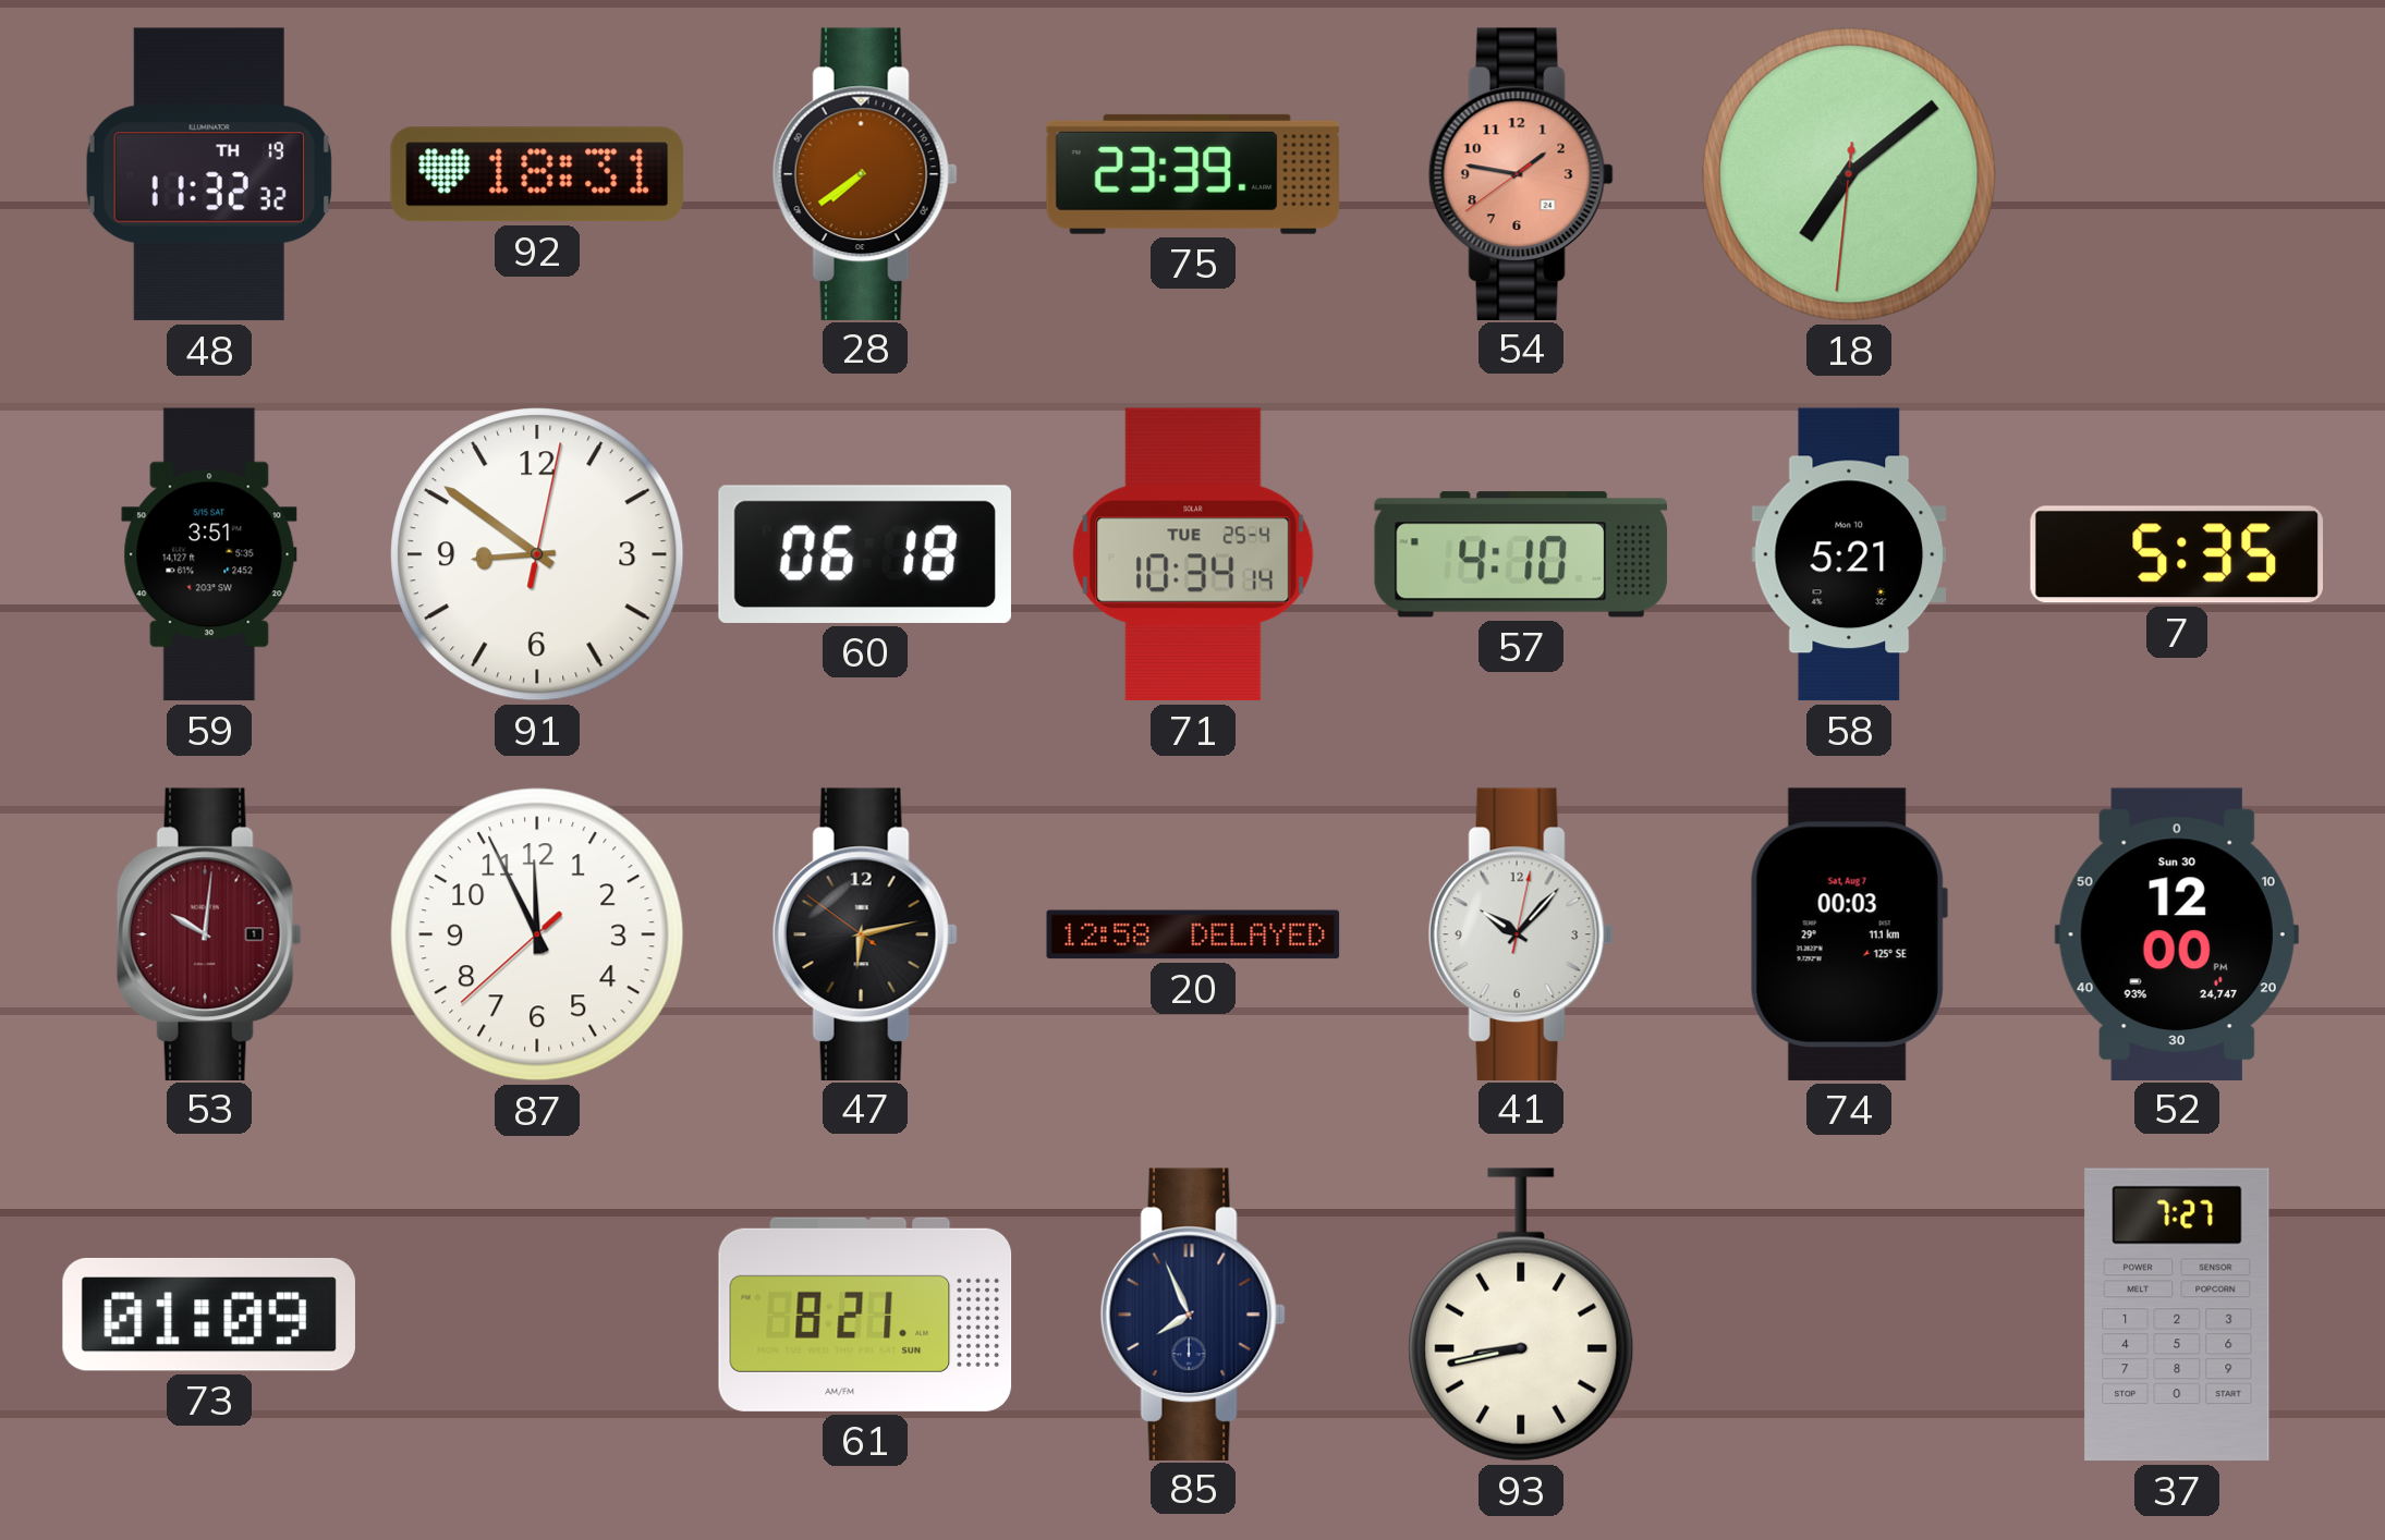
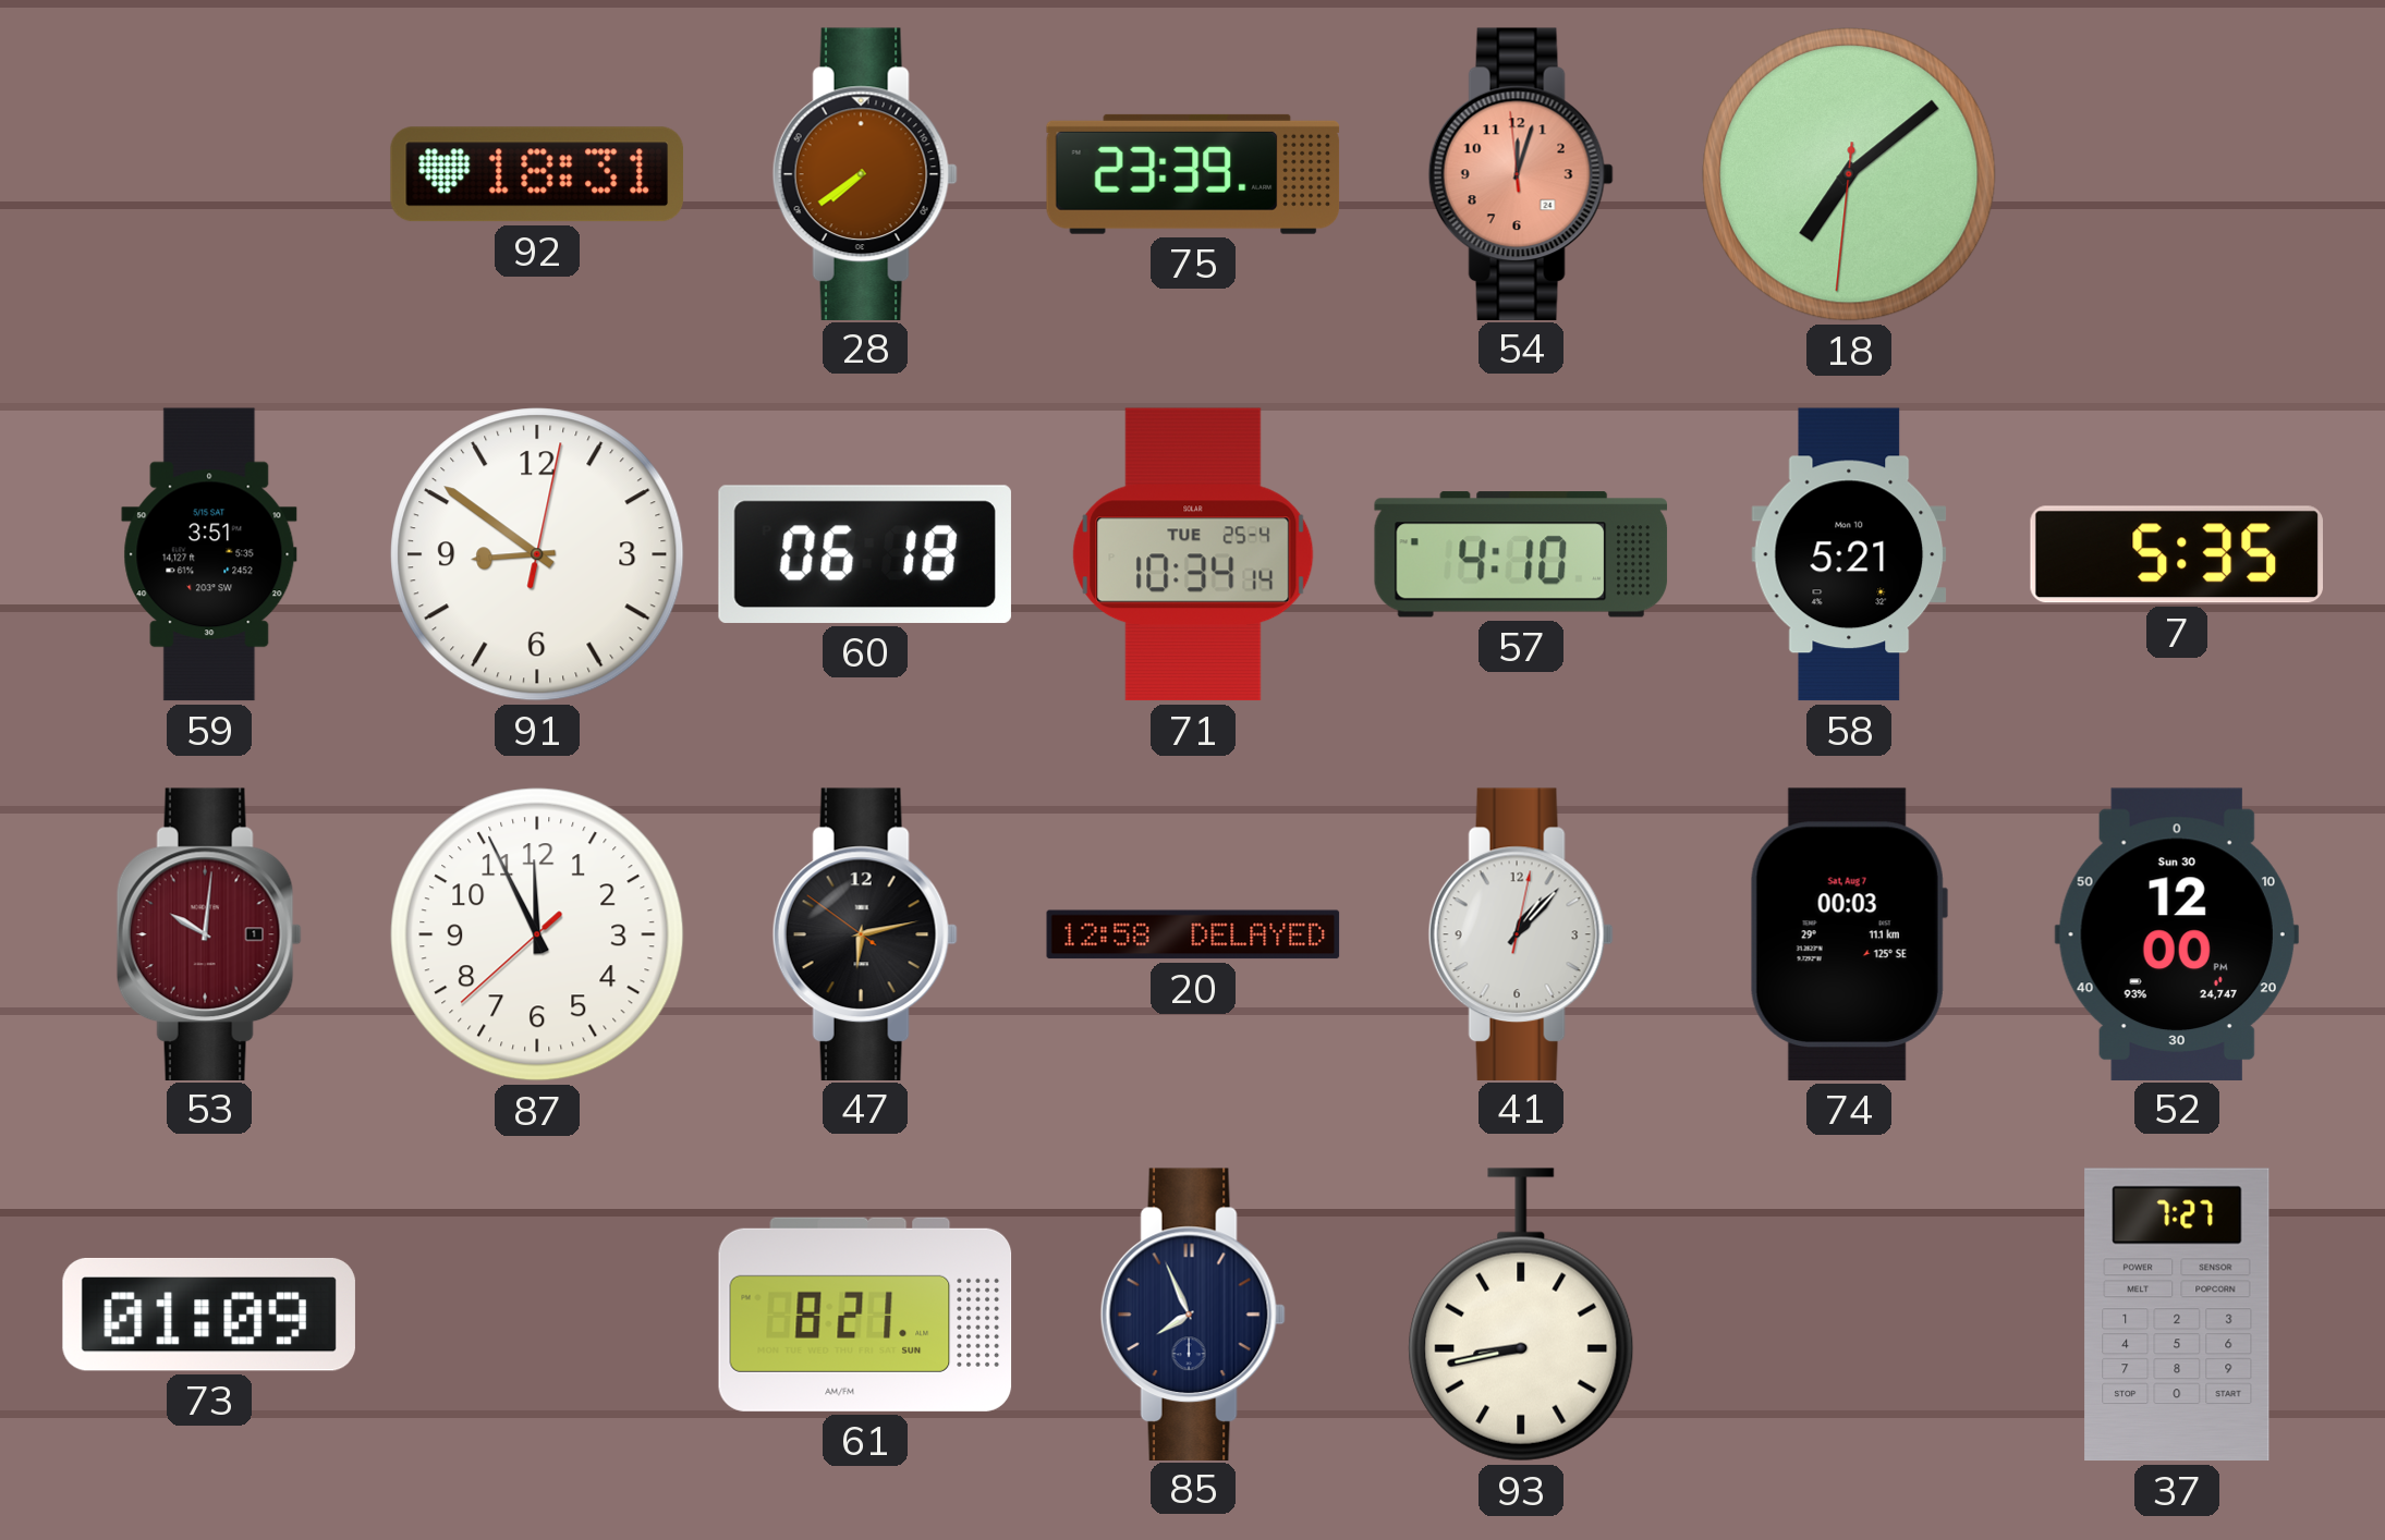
48: 11:32 -> none (209, 174)
54: 1:46 -> 12:02 (1521, 173)
41: 10:07 -> 1:07 (1521, 933)
